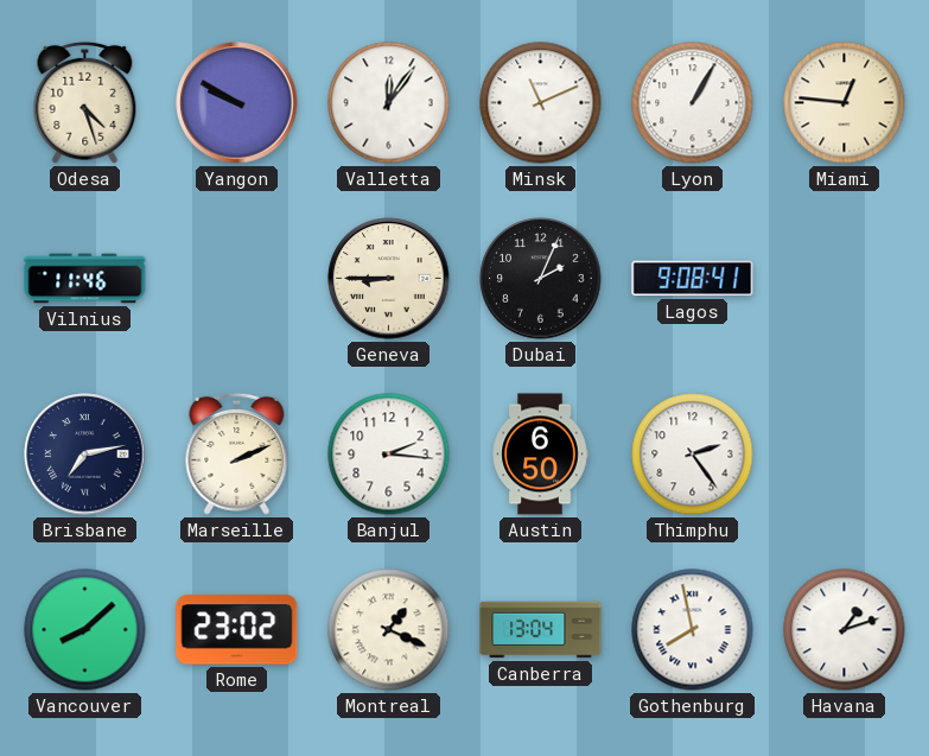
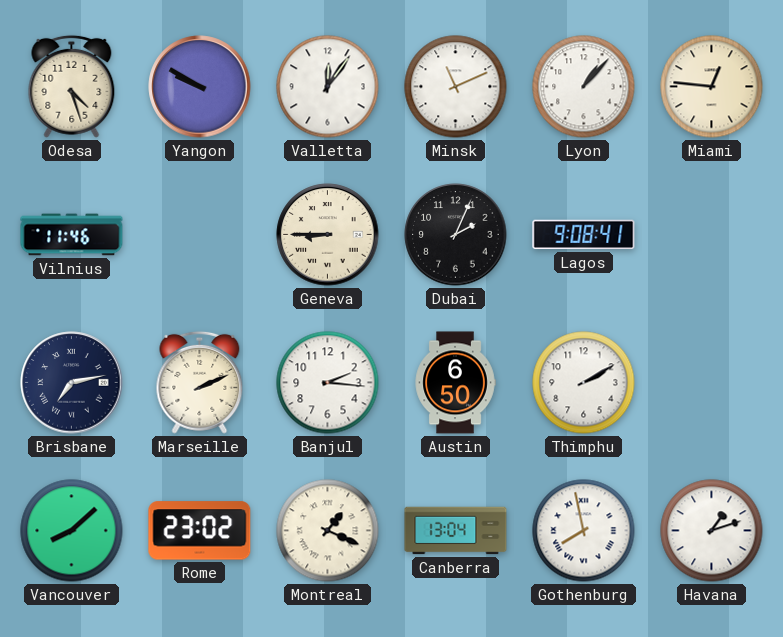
Lyon: 1:05 -> 1:07 (584, 87)
Thimphu: 2:24 -> 2:10 (584, 383)
